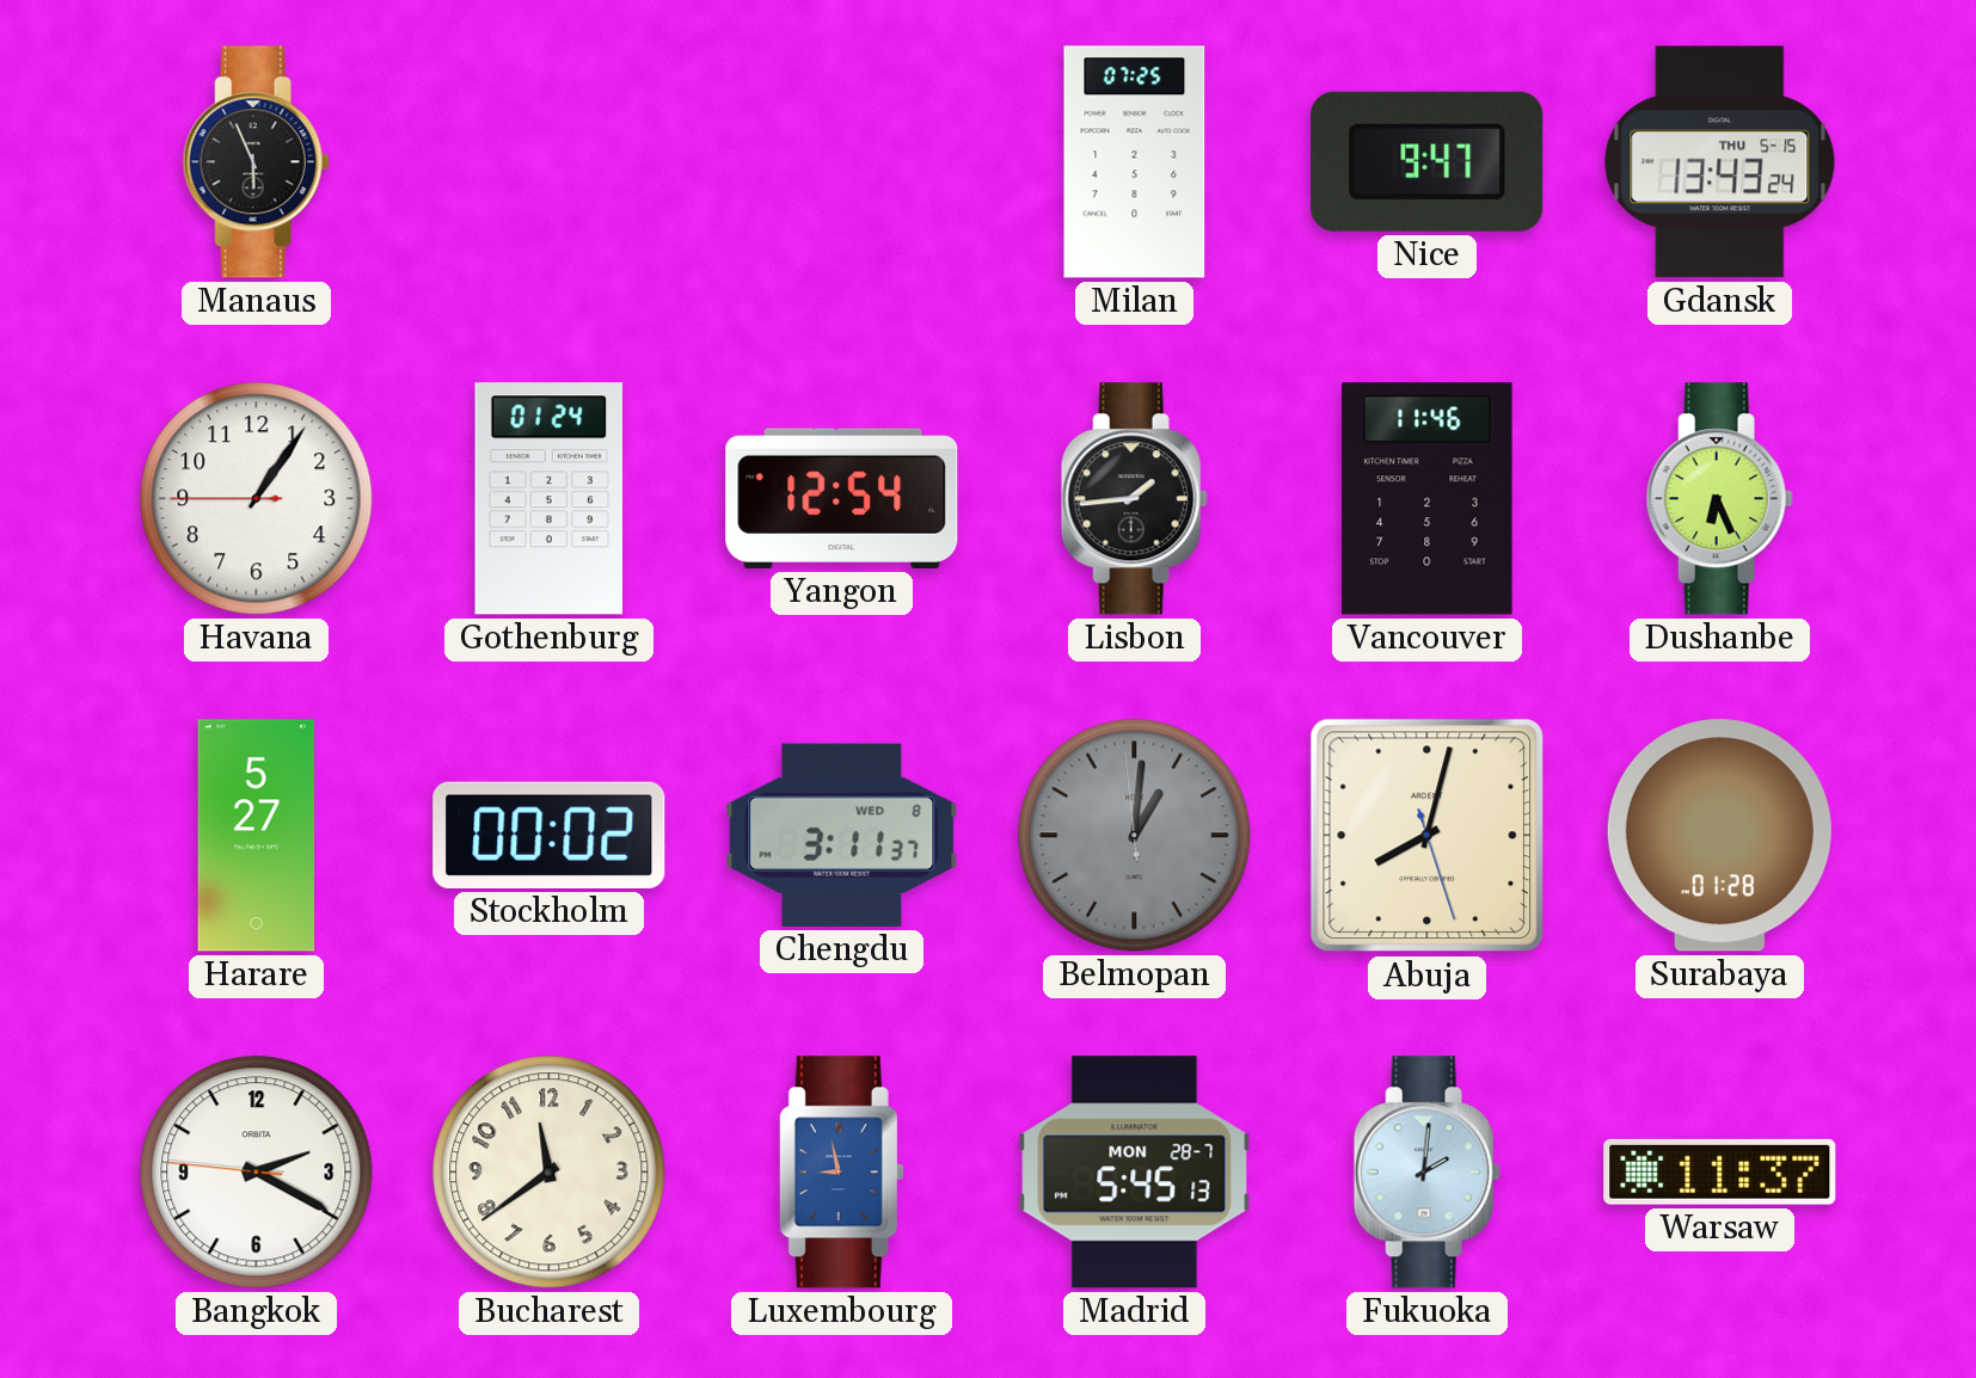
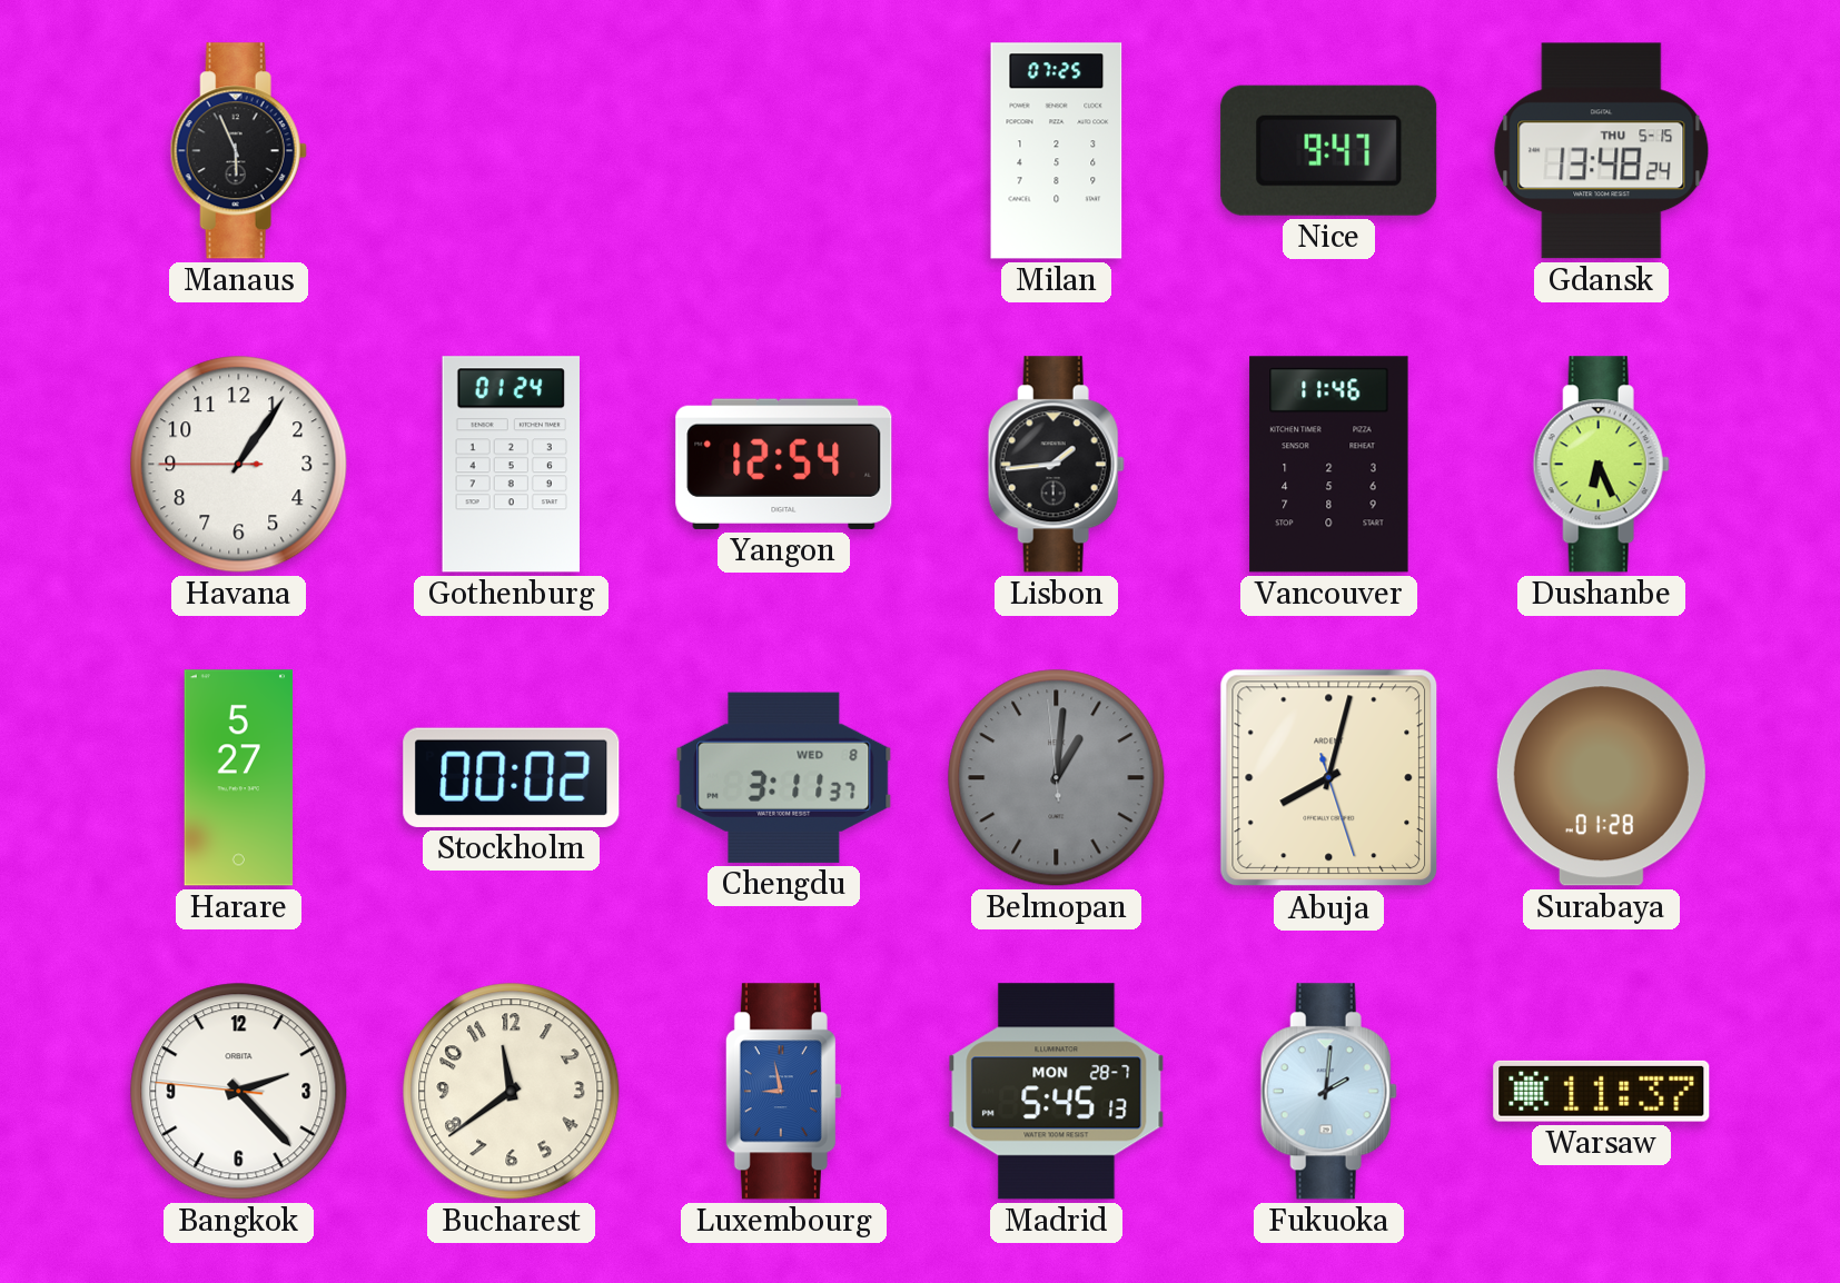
Gdansk: 13:43 -> 13:48 (1602, 151)
Bangkok: 2:19 -> 2:22 (239, 1092)
